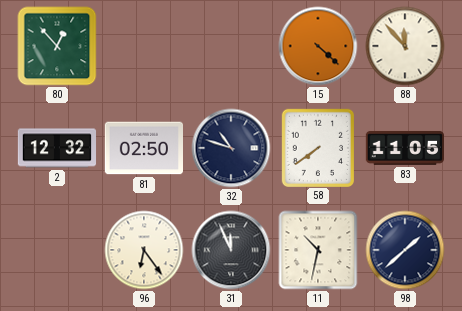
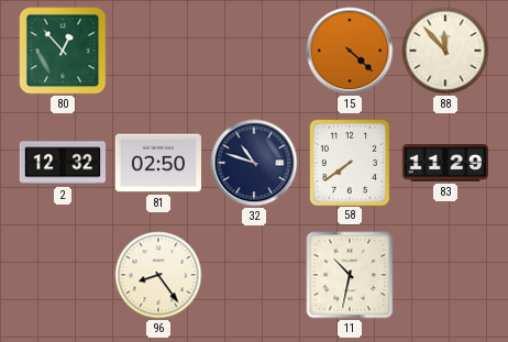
83: 11:05 -> 11:29 (444, 163)
96: 6:24 -> 8:24 (158, 275)
31: 11:56 -> none (231, 250)
98: 1:38 -> none (405, 250)
